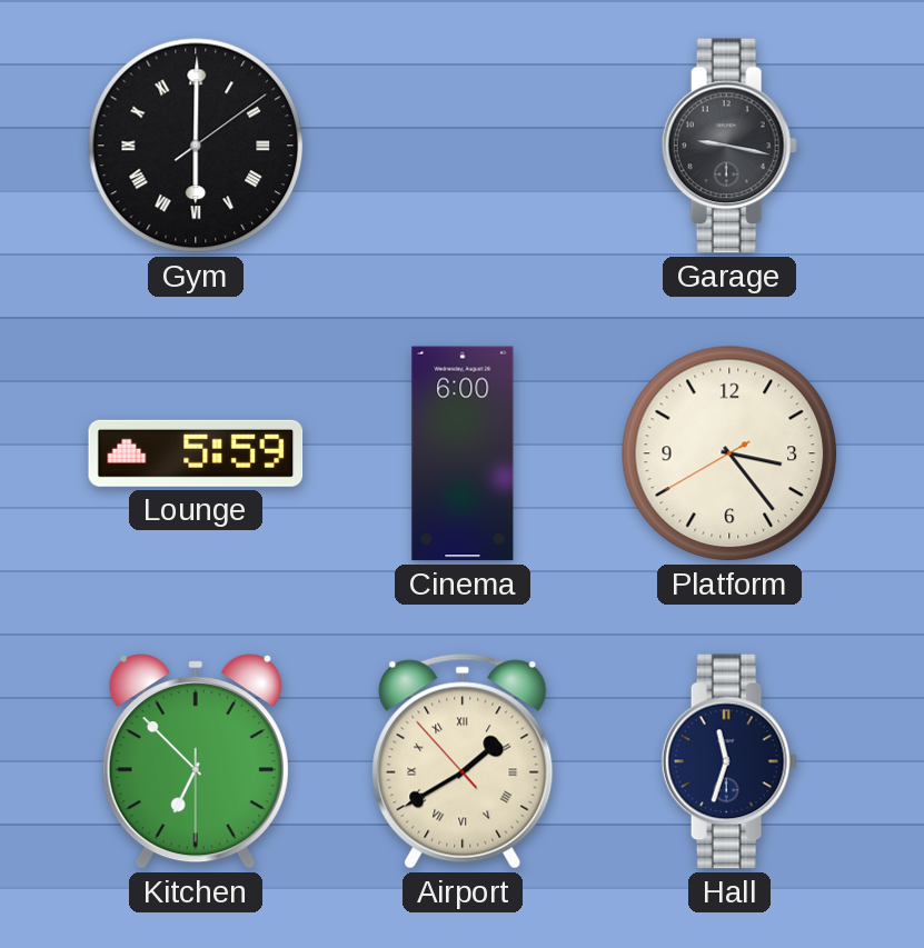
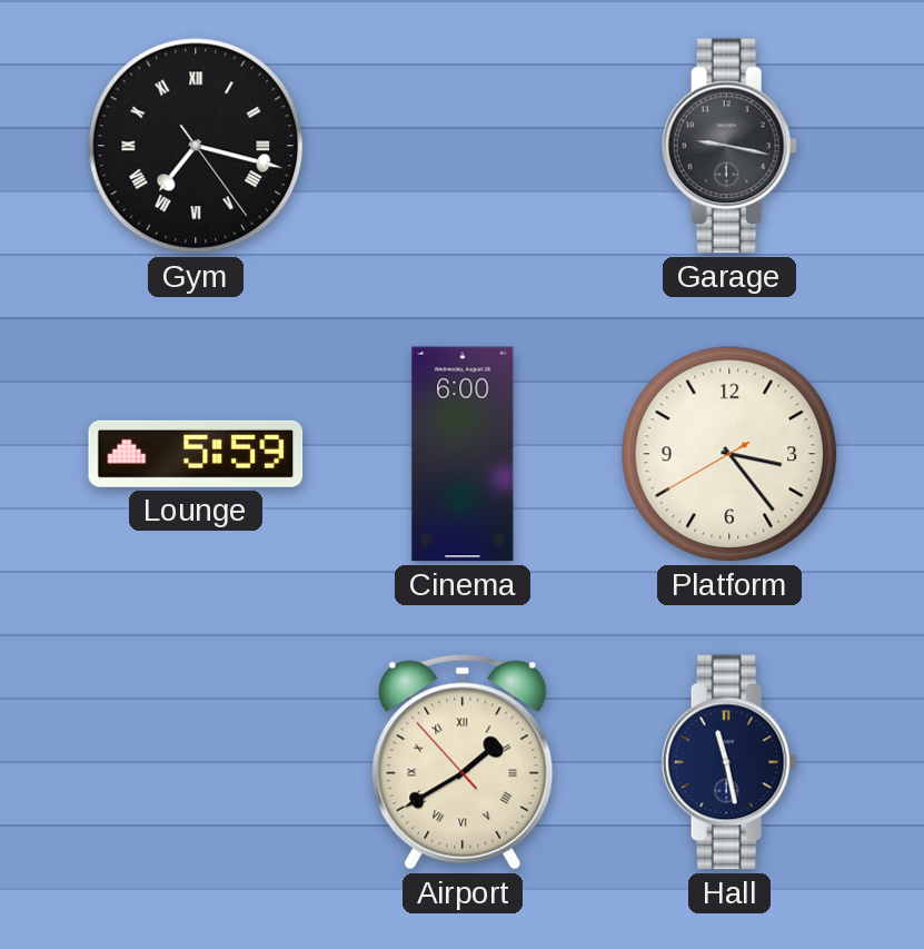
Gym: 6:00 -> 7:17 (196, 146)
Kitchen: 6:52 -> none (196, 761)
Hall: 11:33 -> 11:28 (729, 762)
